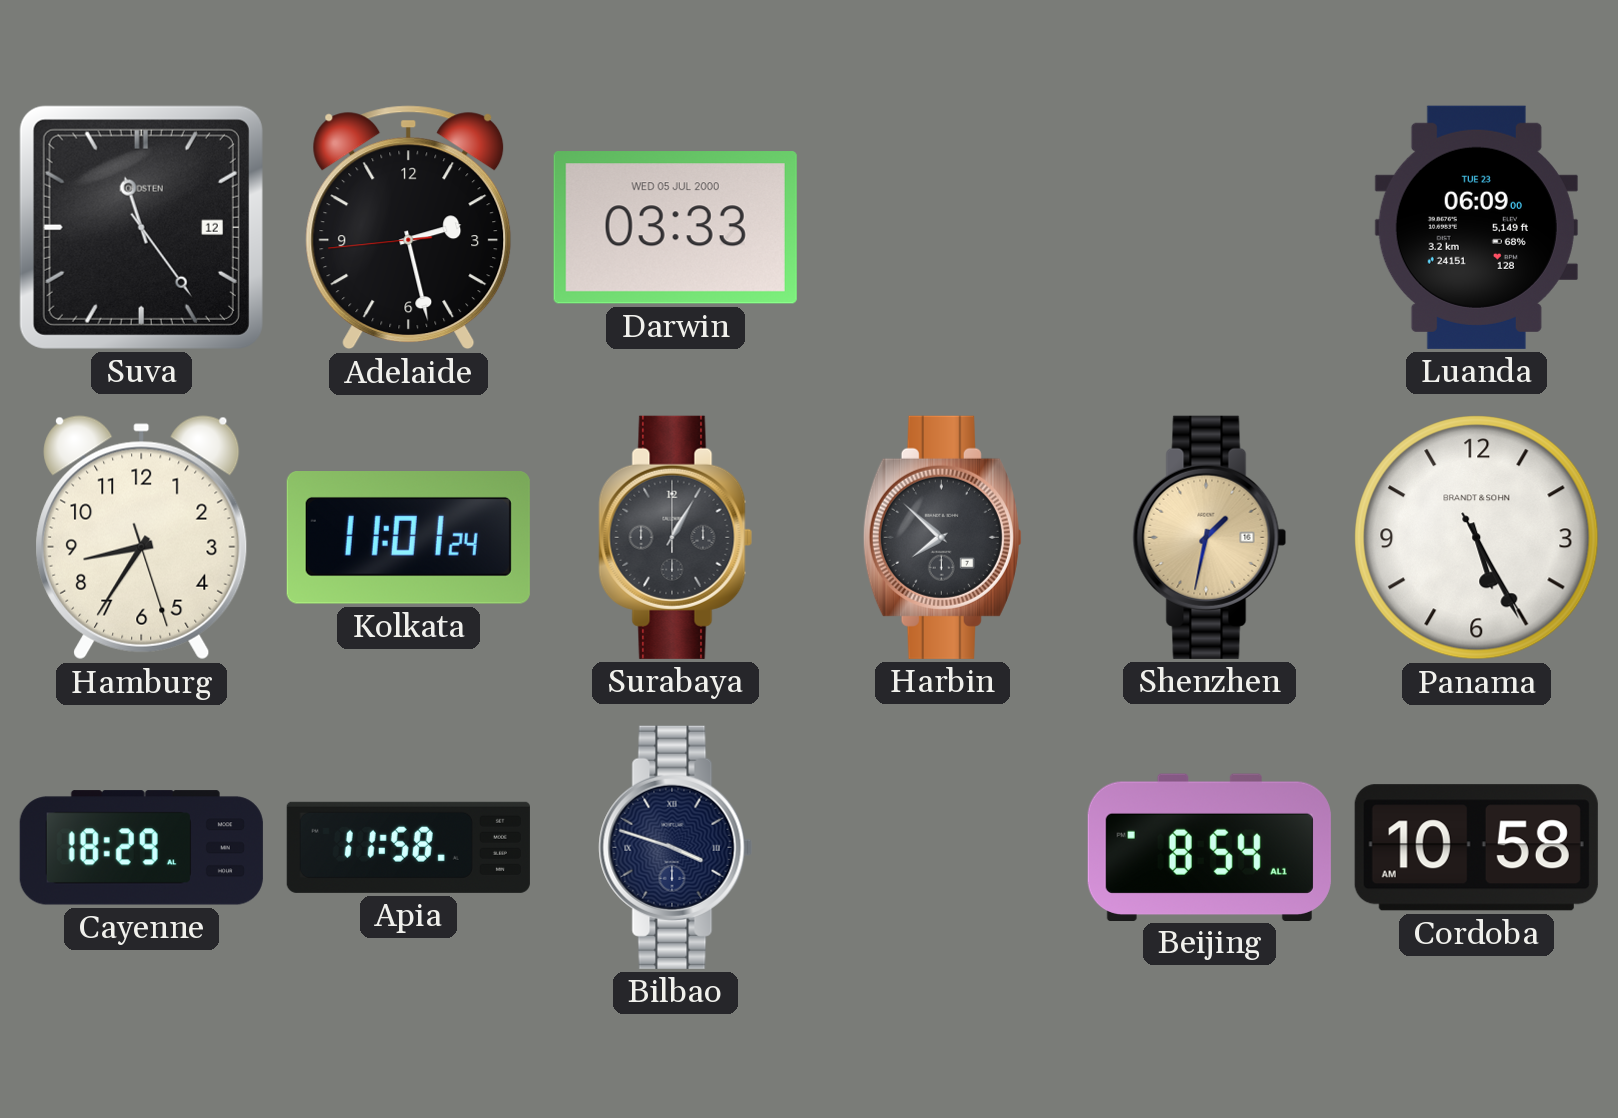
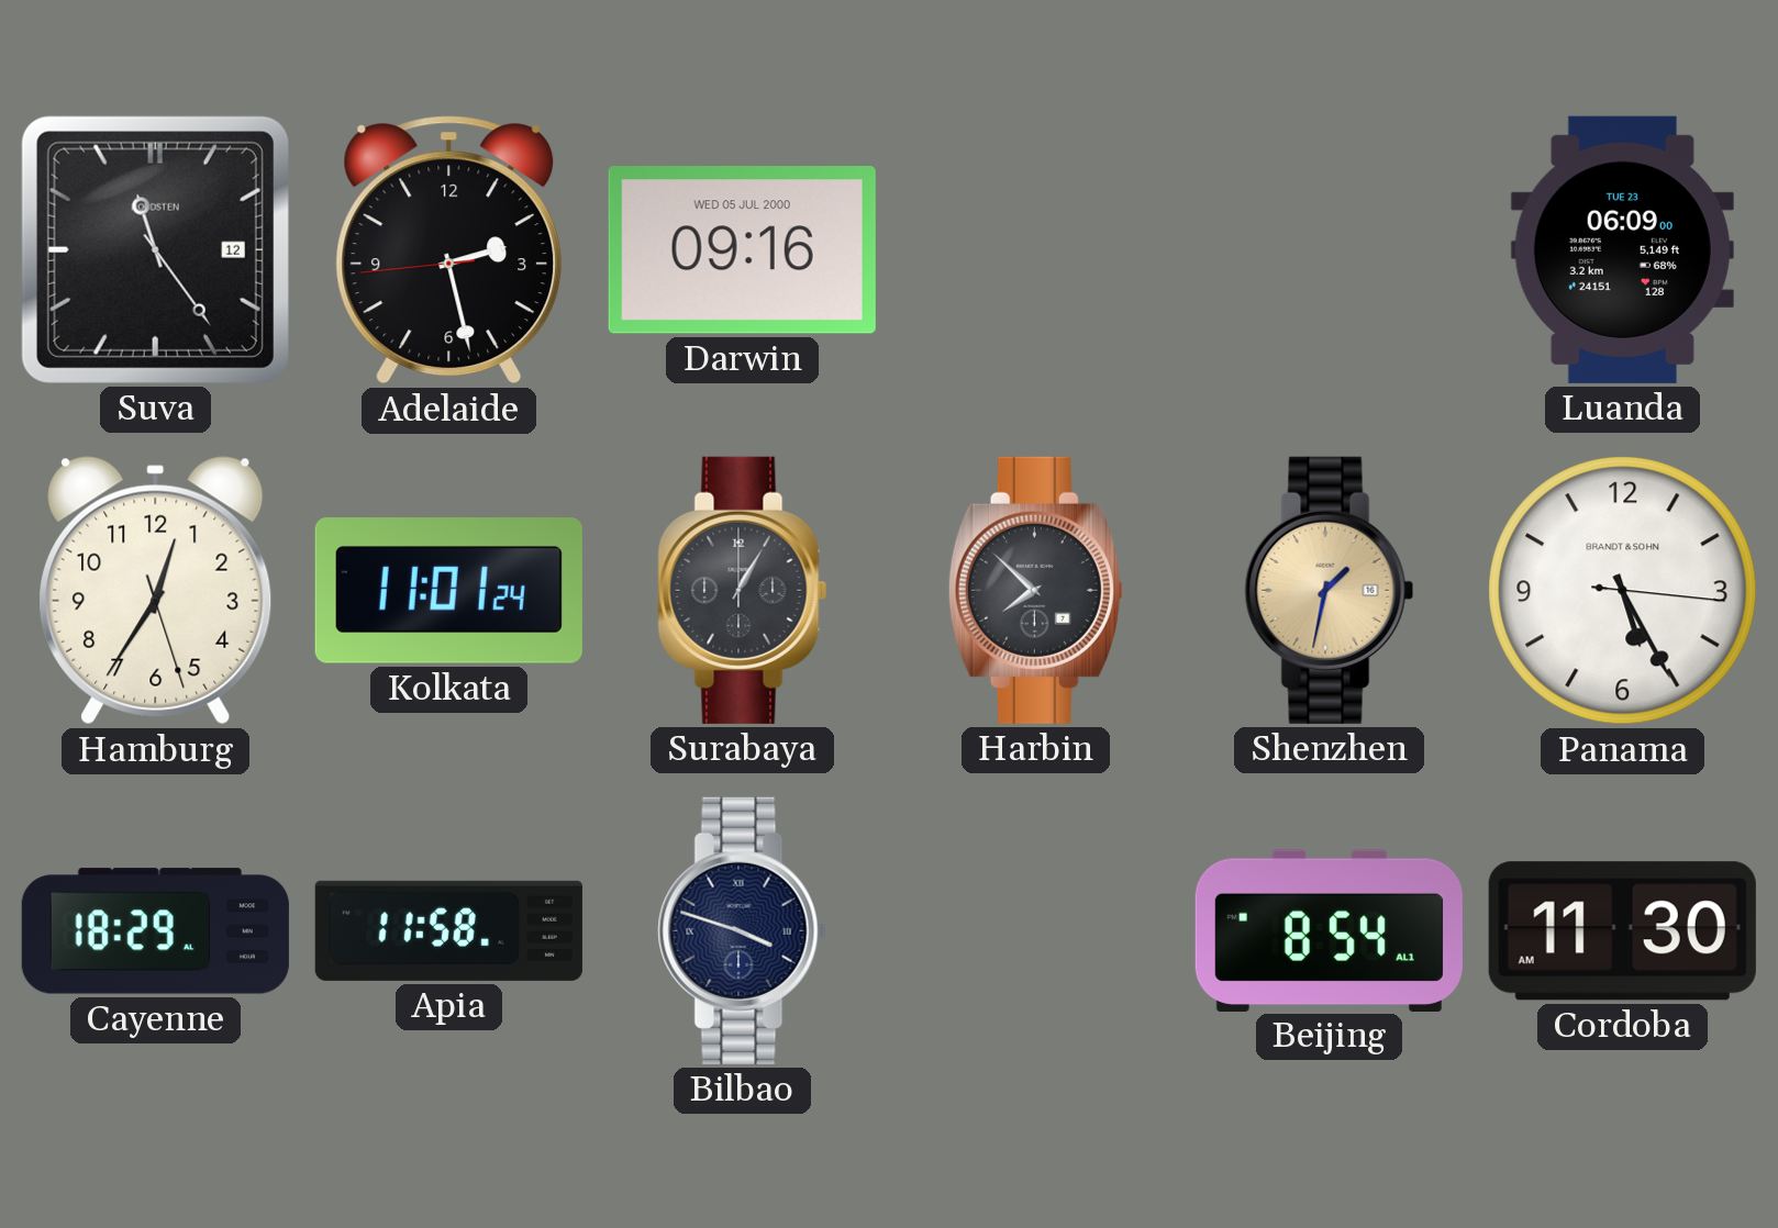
Darwin: 03:33 -> 09:16 (742, 250)
Hamburg: 8:35 -> 12:35 (156, 591)
Panama: 5:25:25 -> 5:25:16 (1623, 591)
Cordoba: 10:58 -> 11:30 (1622, 931)
